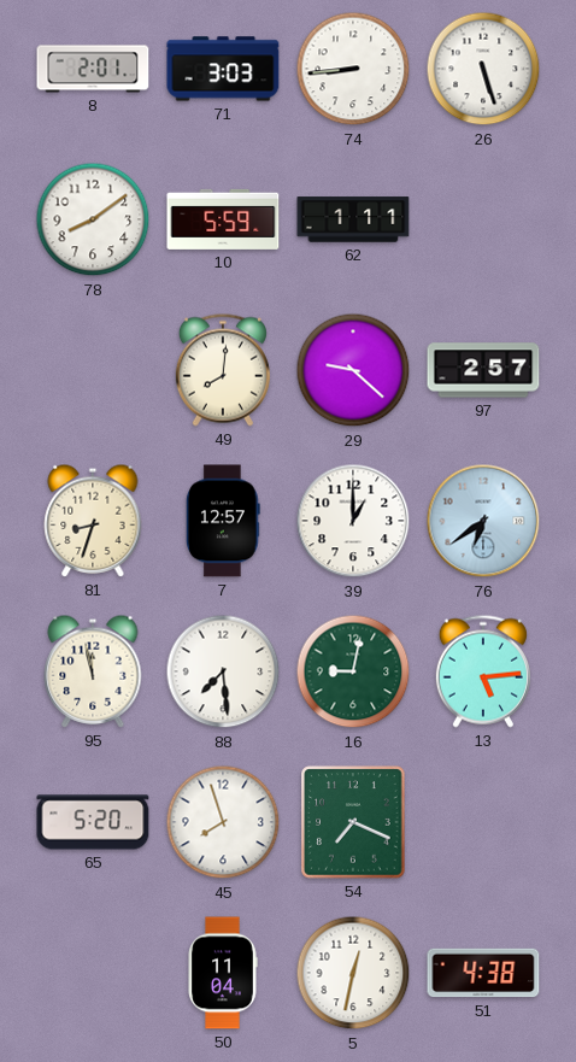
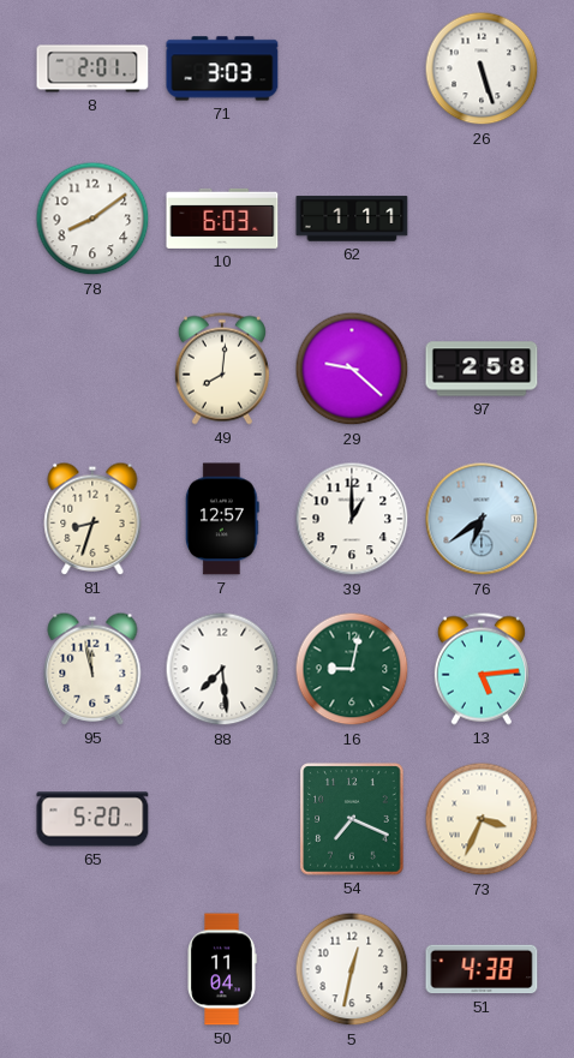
74: 8:44 -> none (353, 69)
10: 5:59 -> 6:03 (222, 219)
97: 2:57 -> 2:58 (482, 369)
45: 7:57 -> none (223, 822)
73: none -> 3:34 (482, 819)
